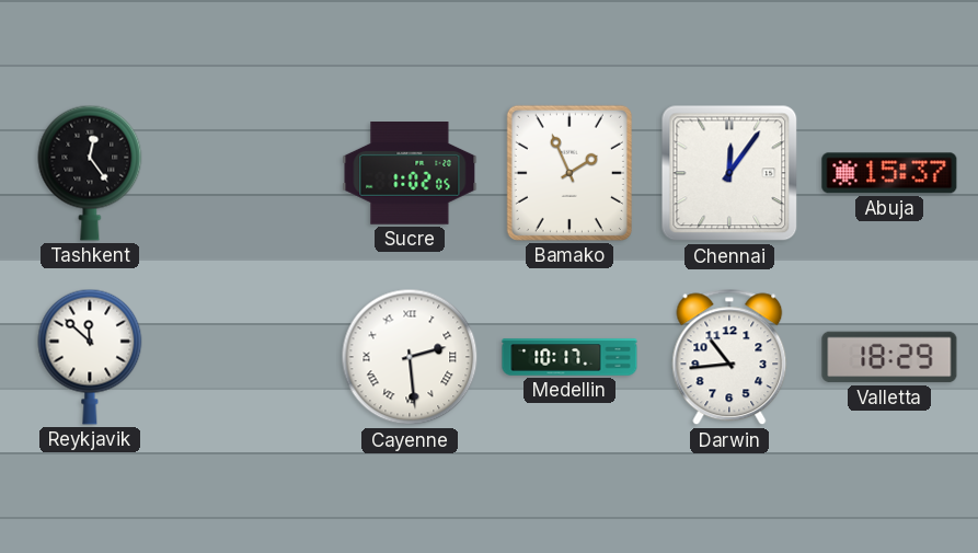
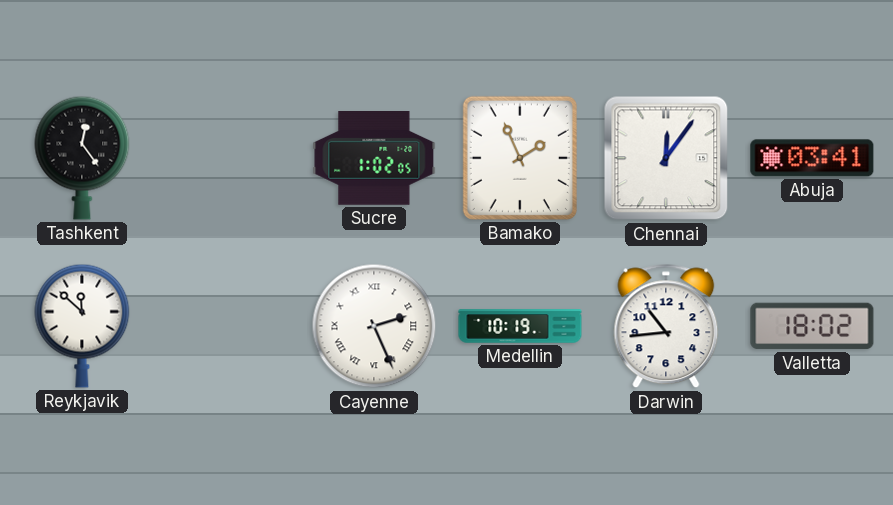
Abuja: 15:37 -> 03:41 (812, 158)
Cayenne: 2:29 -> 2:26 (374, 326)
Medellin: 10:17 -> 10:19 (520, 326)
Valletta: 18:29 -> 18:02 (812, 326)
